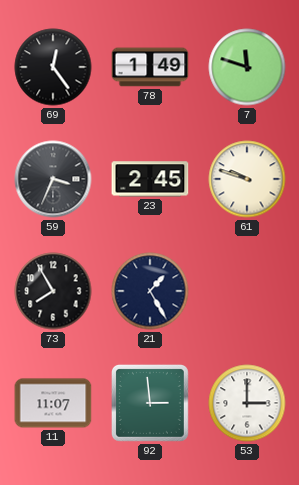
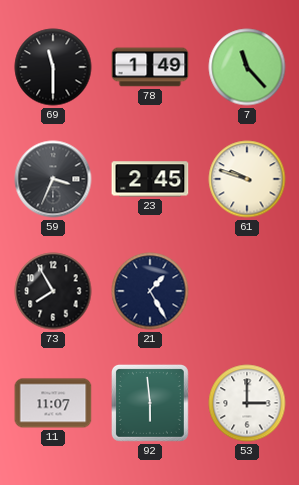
69: 12:24 -> 11:30 (53, 67)
7: 11:48 -> 11:23 (247, 67)
92: 2:59 -> 5:59 (150, 403)
